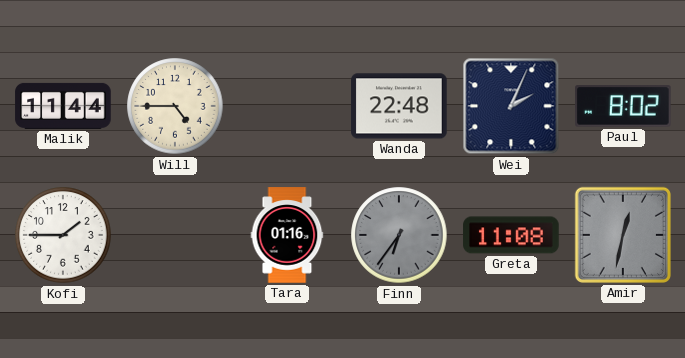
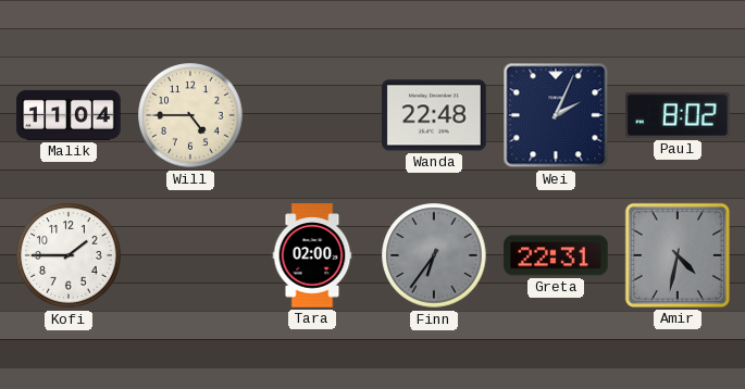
Malik: 11:44 -> 11:04 (69, 115)
Tara: 01:16 -> 02:00 (312, 255)
Greta: 11:08 -> 22:31 (556, 255)
Amir: 12:32 -> 4:32 (678, 255)
